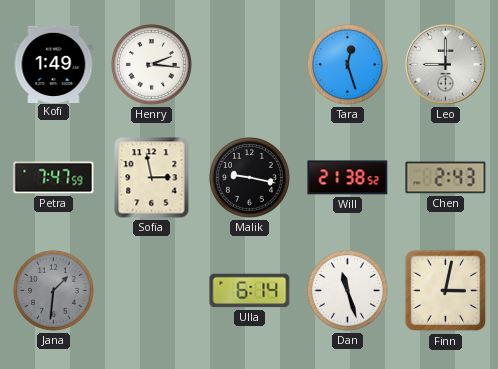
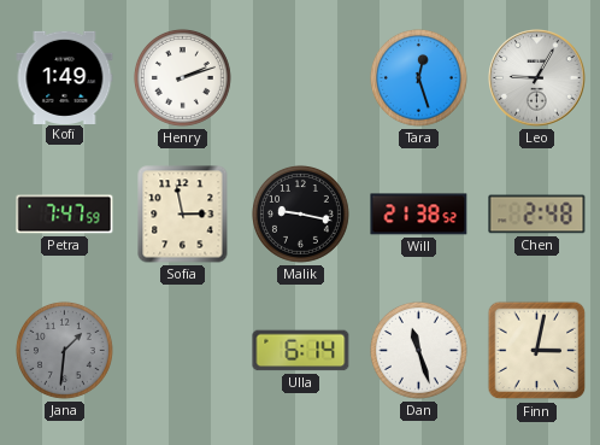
Henry: 2:16 -> 2:12 (182, 77)
Leo: 9:00 -> 9:05 (537, 78)
Chen: 2:43 -> 2:48 (537, 215)
